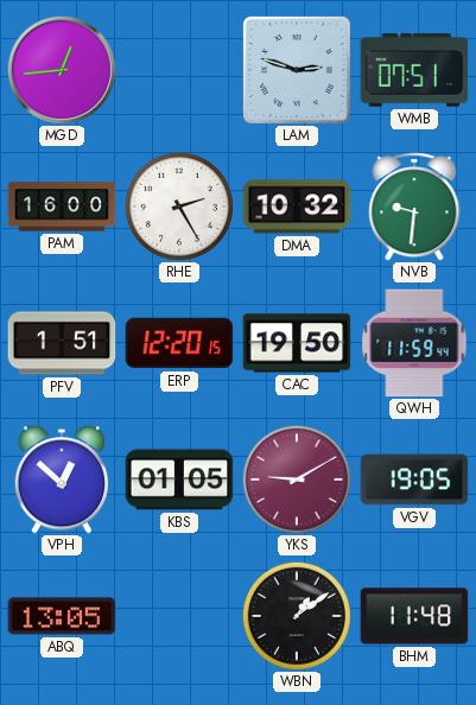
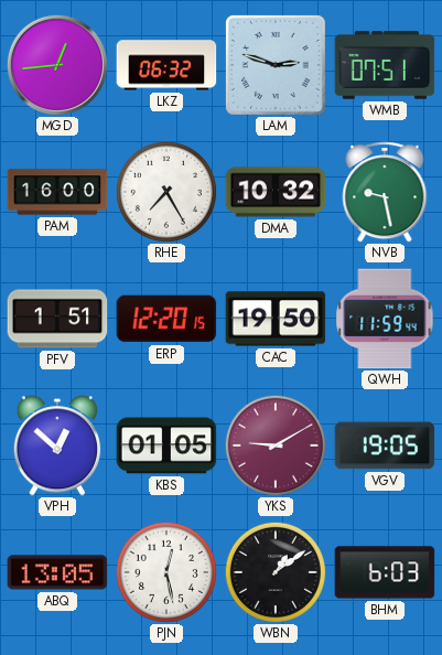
LKZ: none -> 06:32 (166, 65)
RHE: 2:25 -> 7:25 (166, 192)
NVB: 9:31 -> 9:28 (385, 192)
PJN: none -> 12:28 (166, 572)
BHM: 11:48 -> 6:03 (385, 572)
